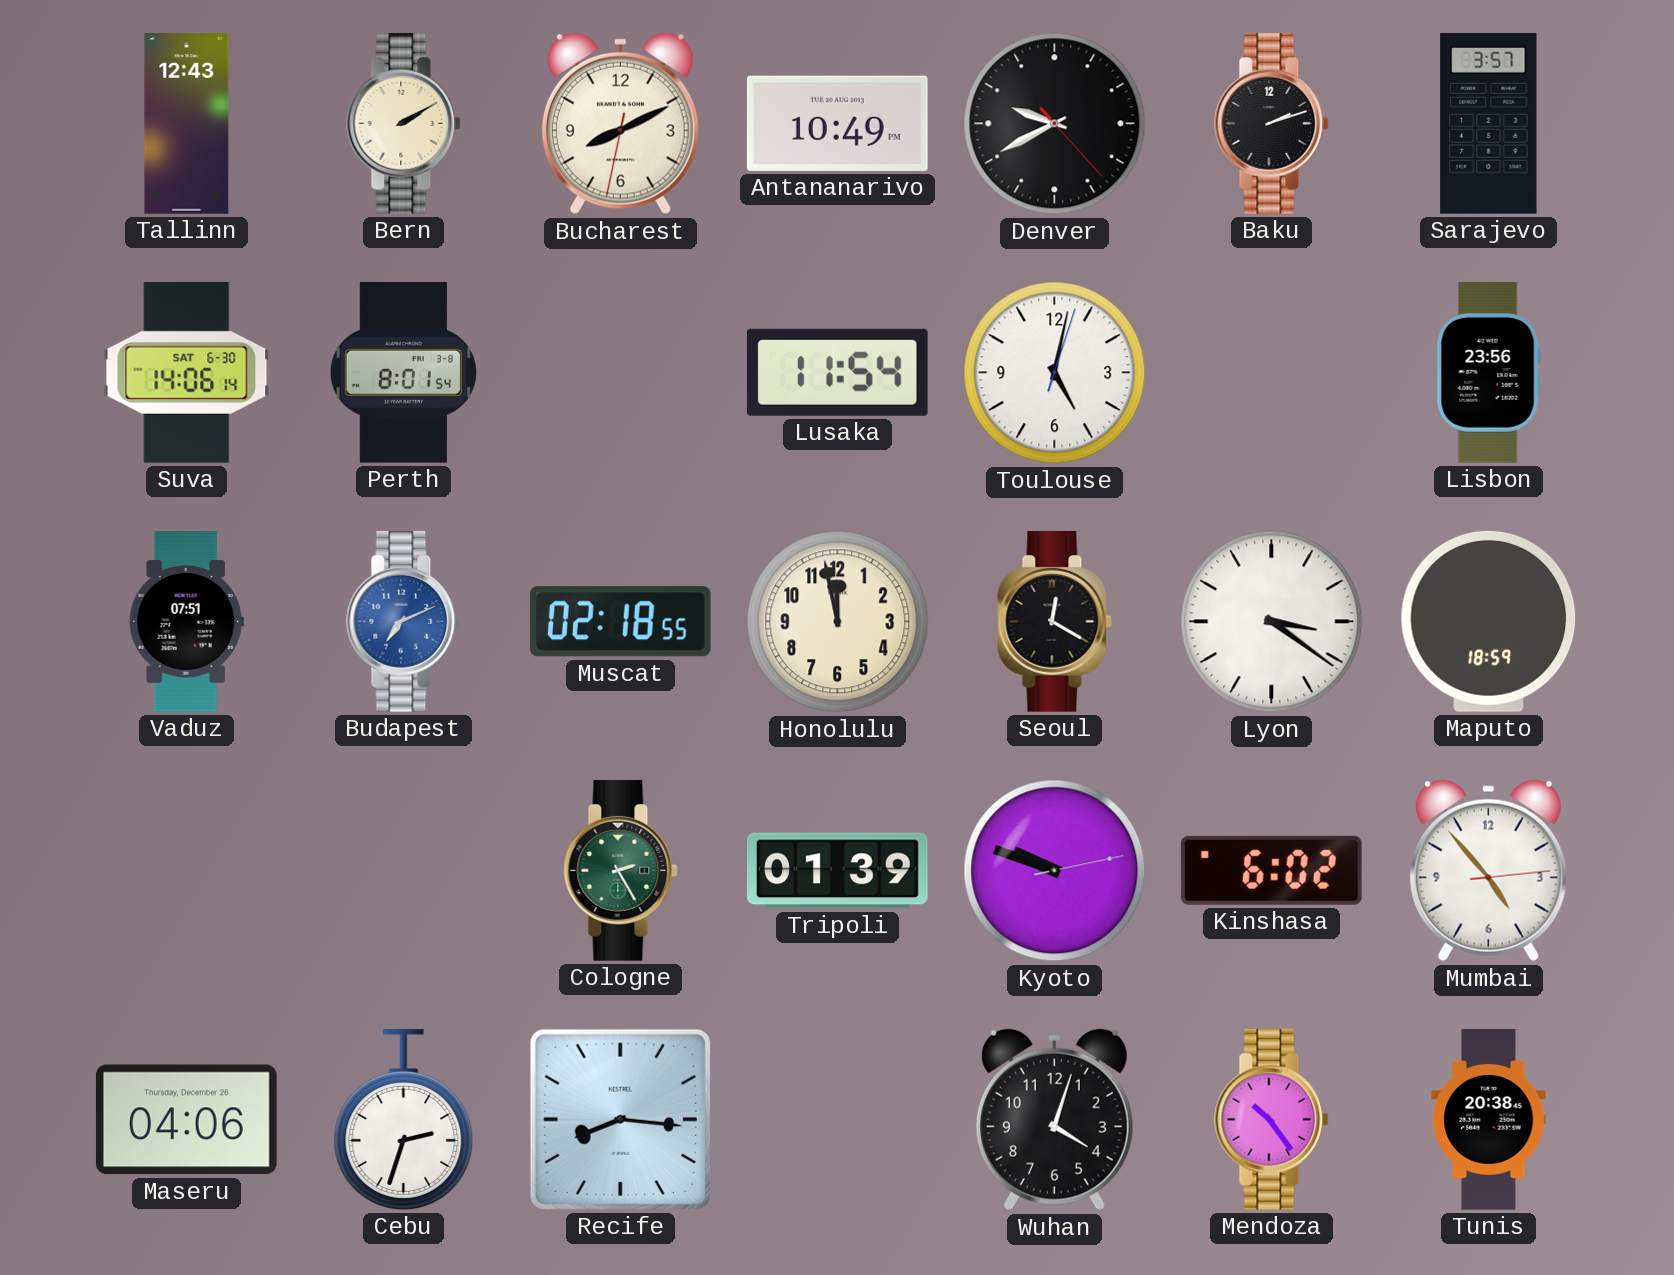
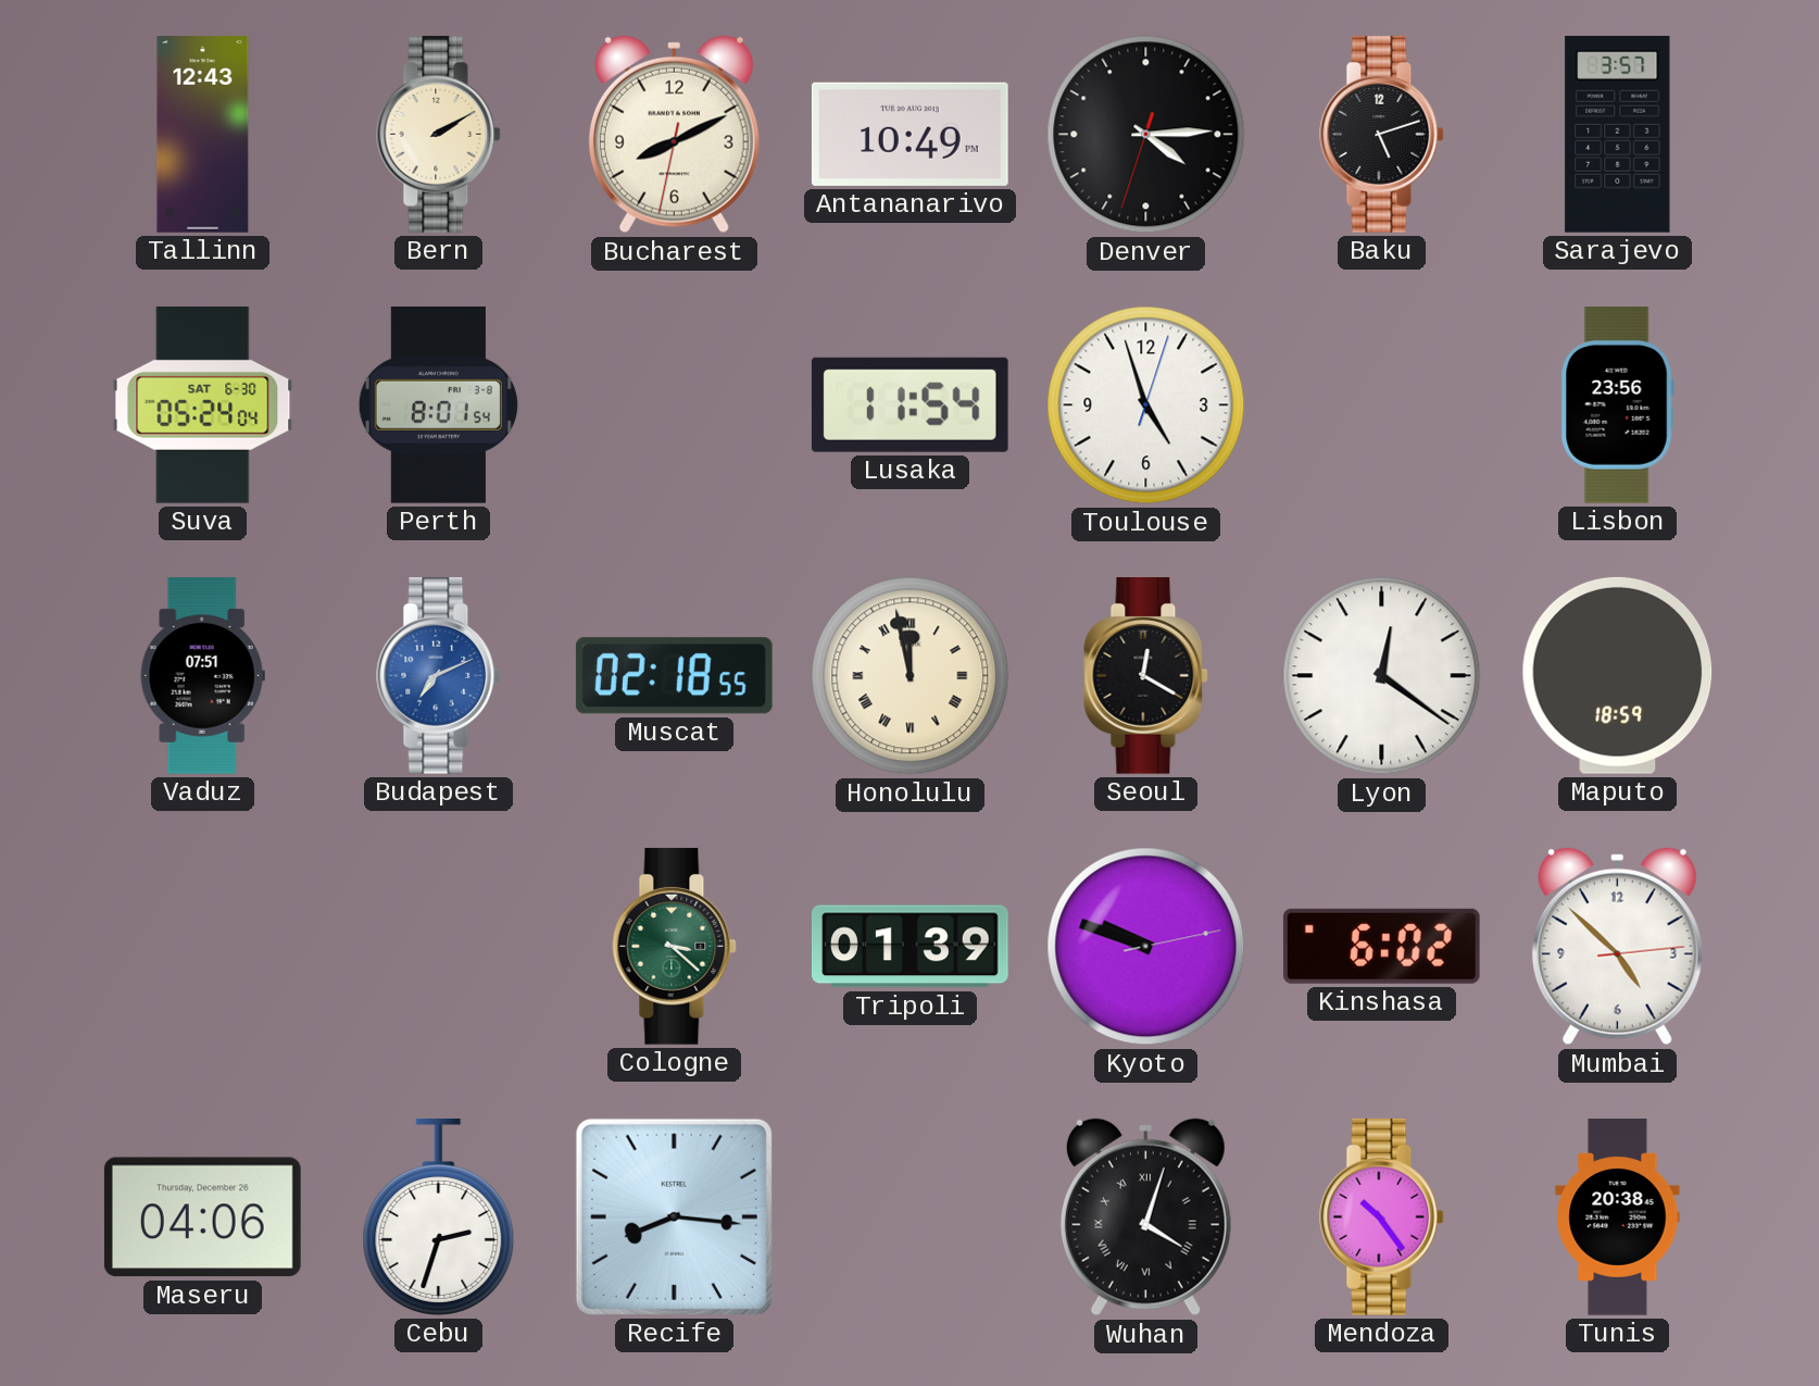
Denver: 9:40 -> 4:14 (1146, 135)
Baku: 2:12 -> 5:12 (1382, 134)
Suva: 14:06 -> 05:24 (203, 404)
Toulouse: 5:02 -> 4:57 (1146, 405)
Honolulu numerals: Arabic -> Roman (911, 676)
Lyon: 3:21 -> 12:21 (1382, 676)
Cologne: 2:25 -> 3:22 (675, 946)
Mumbai: 4:53 -> 4:52 (1617, 947)
Wuhan numerals: Arabic -> Roman (1145, 1218)
